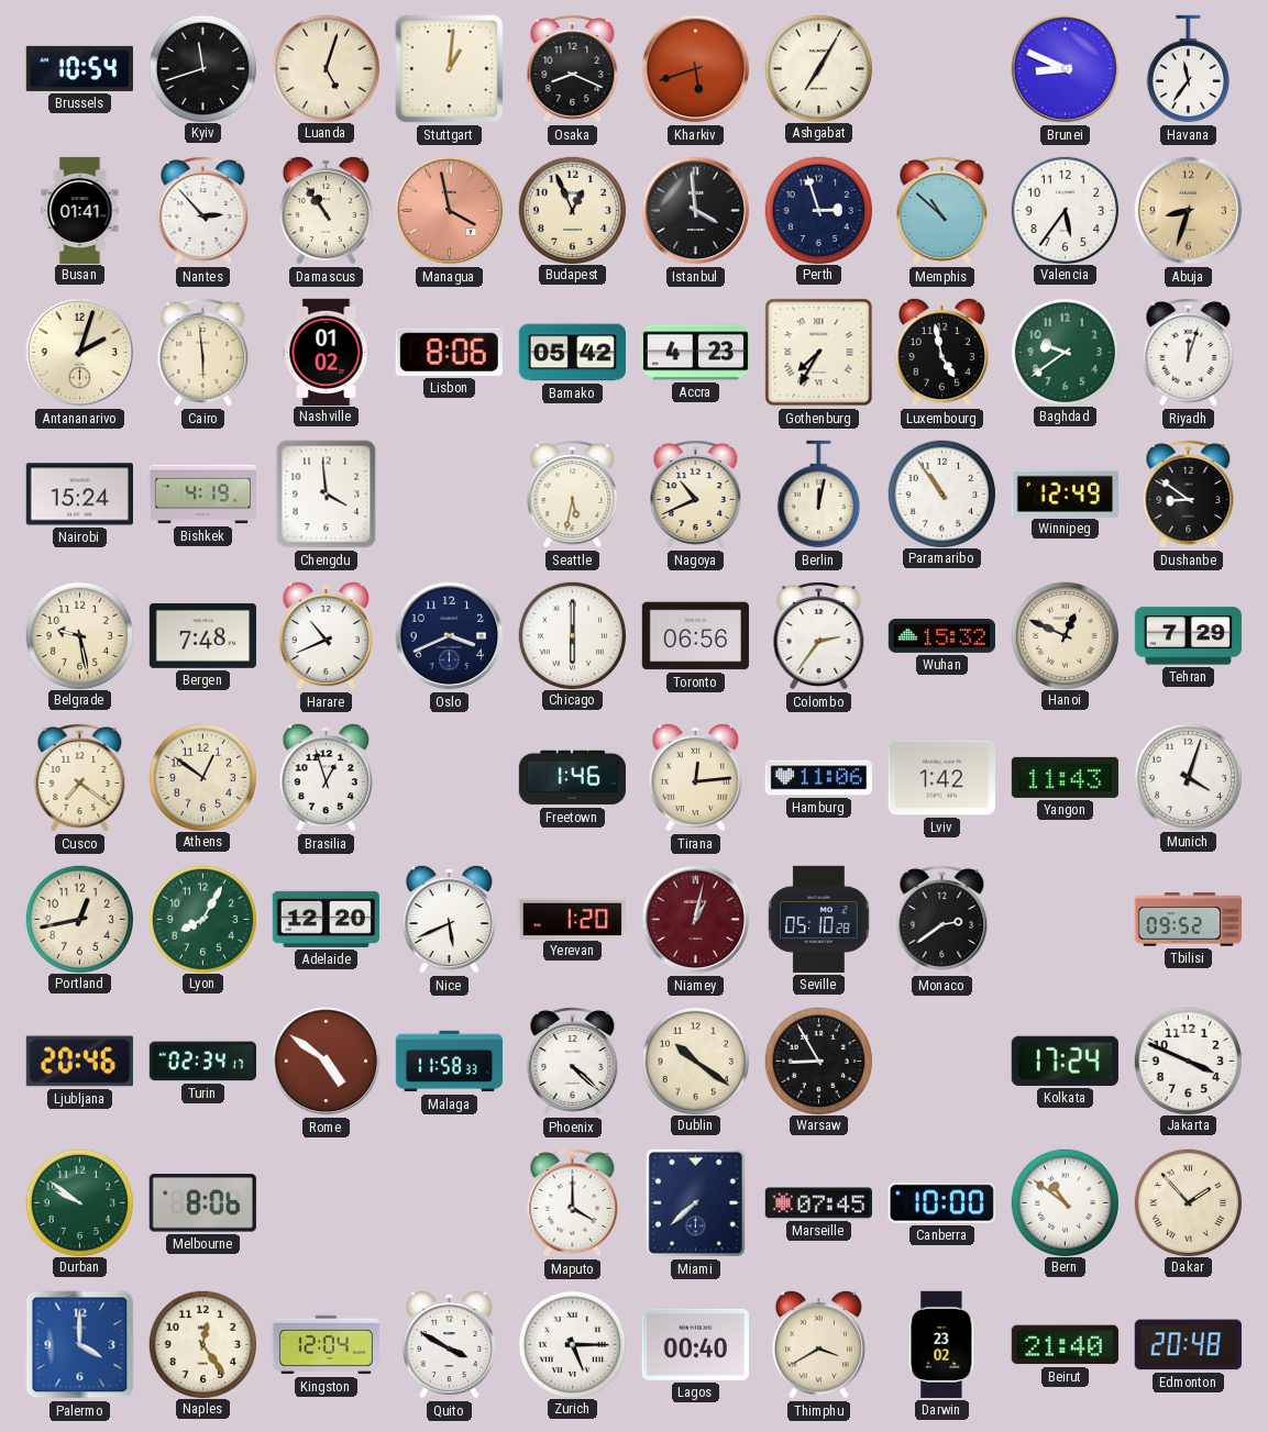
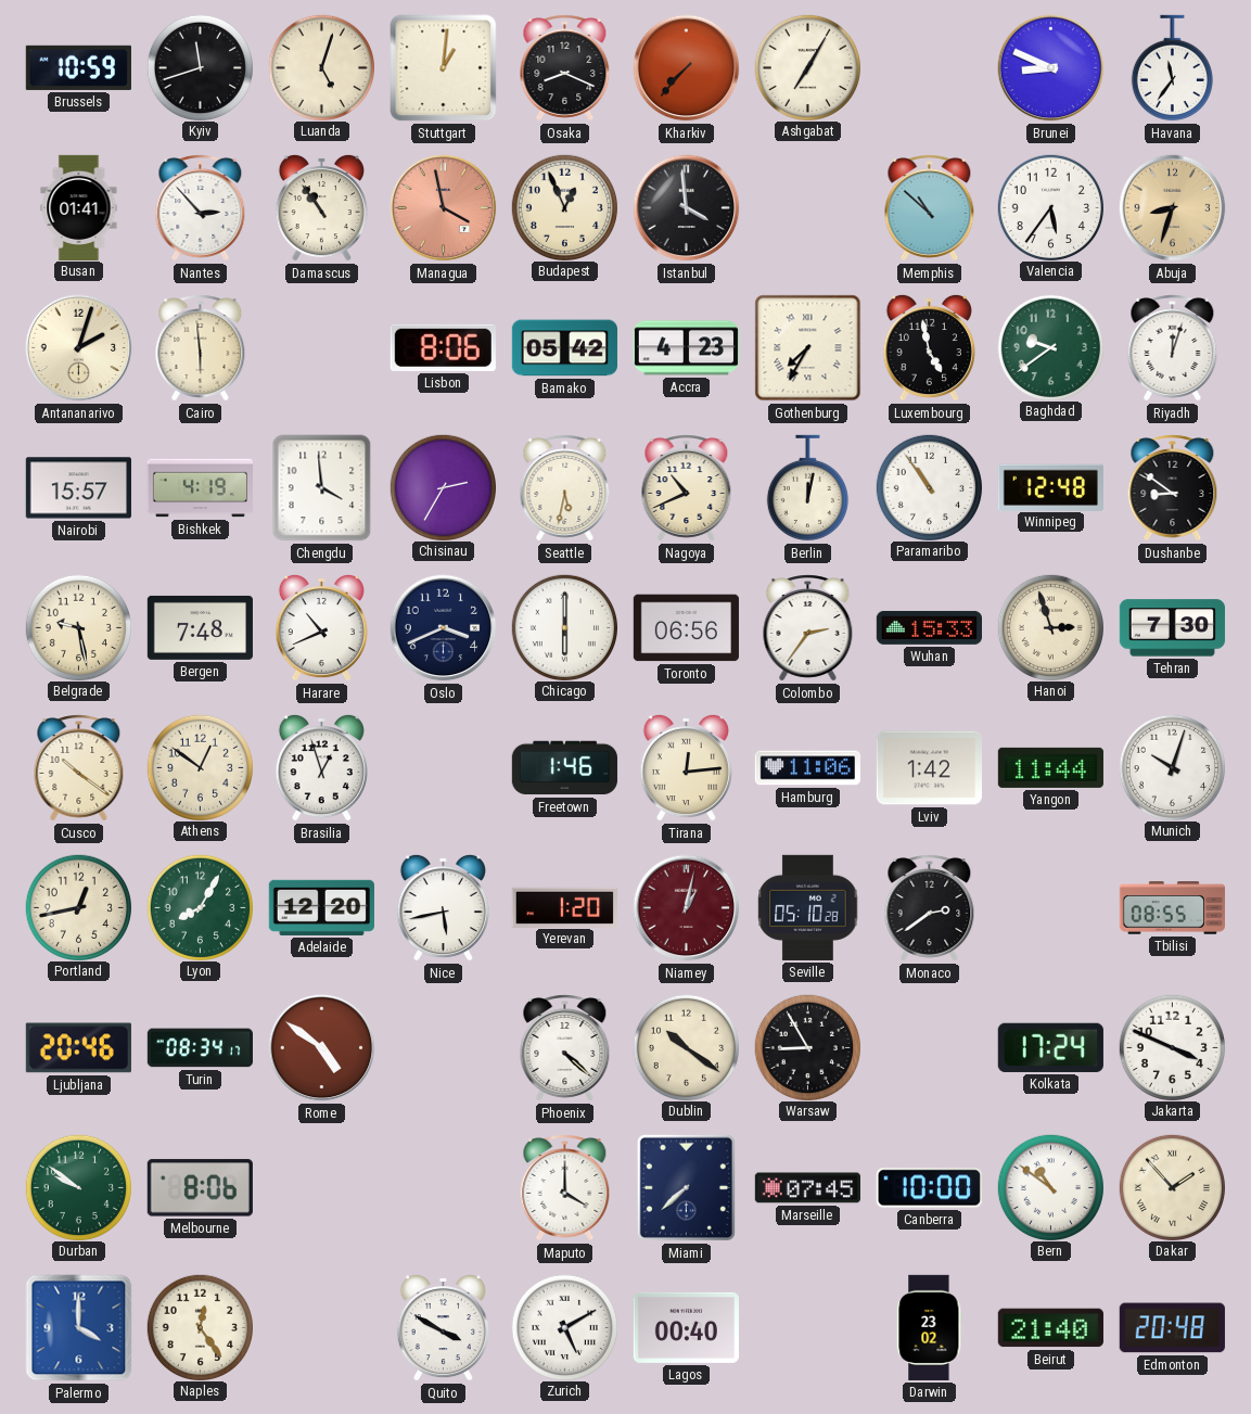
Brussels: 10:54 -> 10:59 (78, 67)
Kharkiv: 5:42 -> 7:37 (687, 68)
Perth: 2:57 -> none (818, 210)
Nashville: 01:02 -> none (327, 352)
Nairobi: 15:24 -> 15:57 (78, 488)
Chisinau: none -> 2:35 (443, 487)
Winnipeg: 12:49 -> 12:48 (1050, 487)
Wuhan: 15:32 -> 15:33 (929, 627)
Hanoi: 12:49 -> 2:57 (1050, 627)
Tehran: 7:29 -> 7:30 (1172, 628)
Cusco: 7:21 -> 10:21 (79, 768)
Yangon: 11:43 -> 11:44 (1050, 767)
Munich: 4:03 -> 10:03 (1172, 767)
Nice: 5:41 -> 5:43 (443, 907)
Tbilisi: 09:52 -> 08:55 (1172, 908)
Turin: 02:34 -> 08:34 (200, 1048)
Malaga: 11:58 -> none (449, 1062)
Kingston: 12:04 -> none (326, 1345)
Zurich: 5:15 -> 5:10 (564, 1327)
Thimphu: 3:40 -> none (818, 1344)
